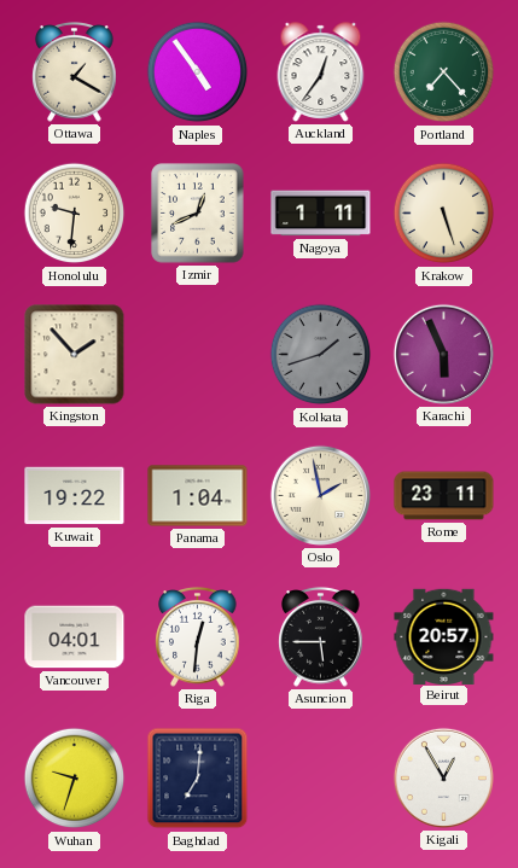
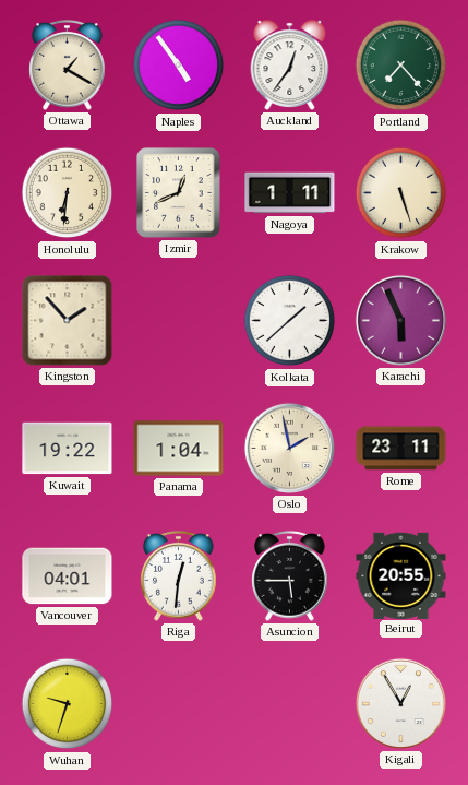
Honolulu: 9:31 -> 6:31 (68, 193)
Kolkata: 1:42 -> 1:38 (290, 321)
Kolkata dial: grey -> white (290, 321)
Beirut: 20:57 -> 20:55 (401, 575)
Baghdad: 7:01 -> none (198, 779)
